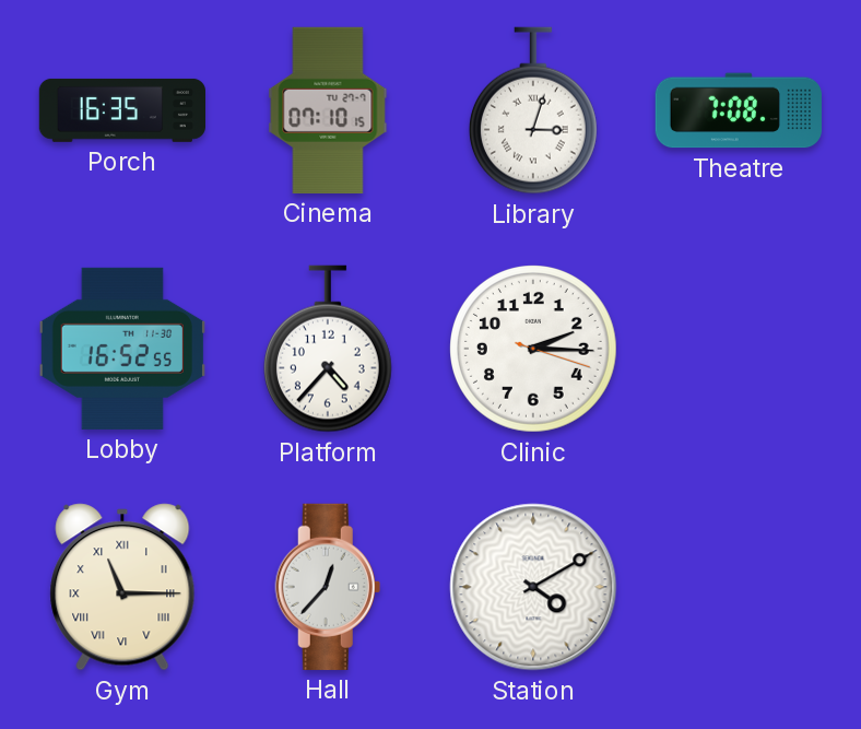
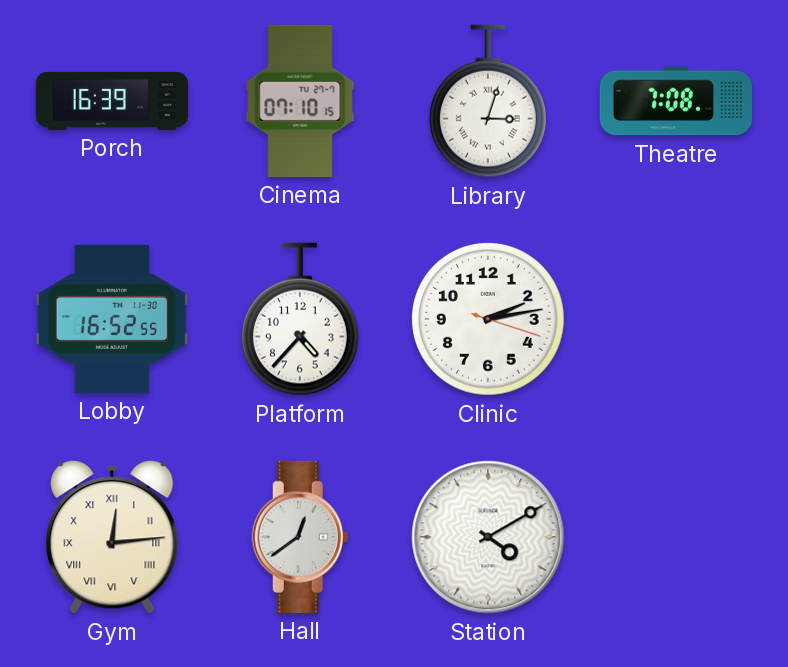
Porch: 16:35 -> 16:39 (111, 101)
Clinic: 2:15 -> 2:13 (489, 320)
Gym: 11:15 -> 12:14 (112, 537)
Hall: 12:37 -> 12:39 (300, 537)
